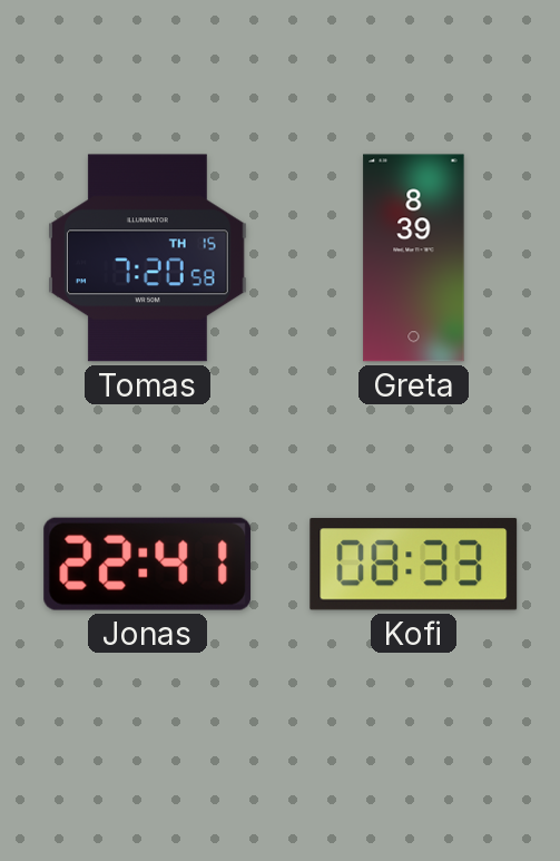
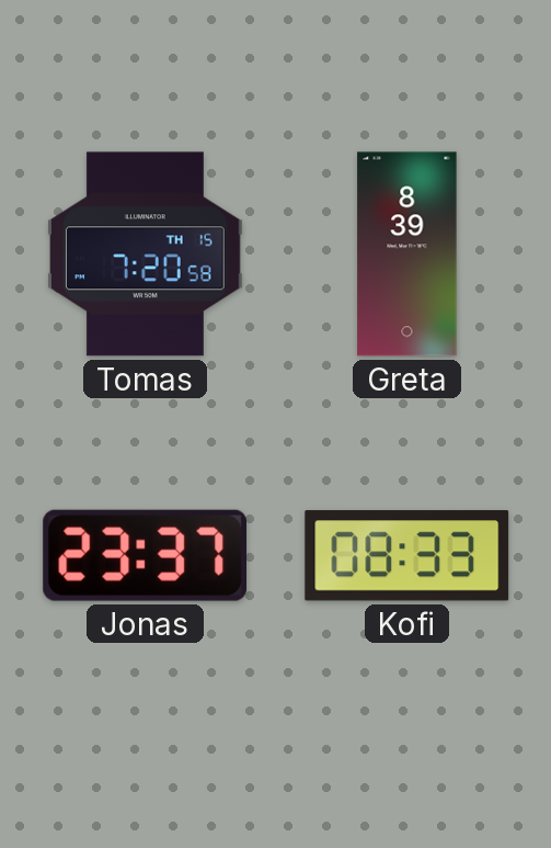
Jonas: 22:41 -> 23:37 (146, 555)
